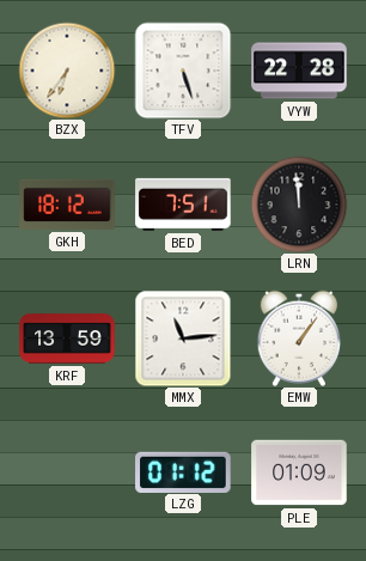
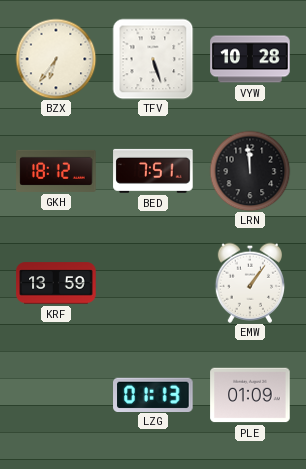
VYW: 22:28 -> 10:28 (250, 59)
MMX: 11:14 -> none (183, 339)
LZG: 01:12 -> 01:13 (153, 394)
